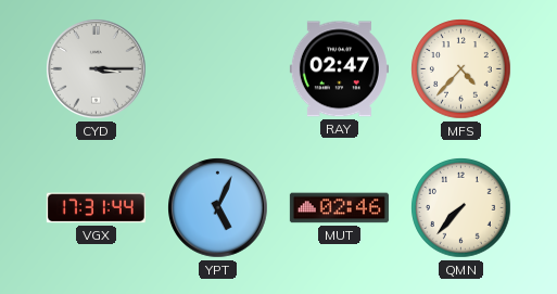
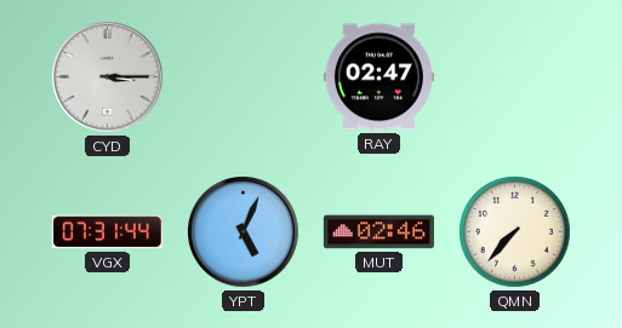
MFS: 4:37 -> none (461, 69)
VGX: 17:31 -> 07:31 (107, 232)
